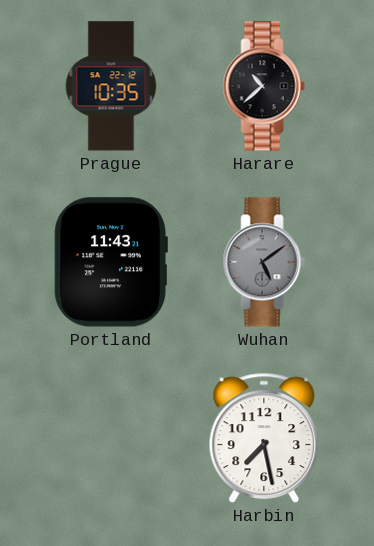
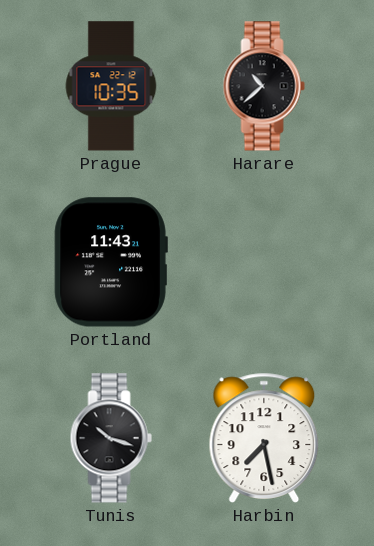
Wuhan: 5:09 -> none (264, 262)
Tunis: none -> 10:18 (111, 438)
